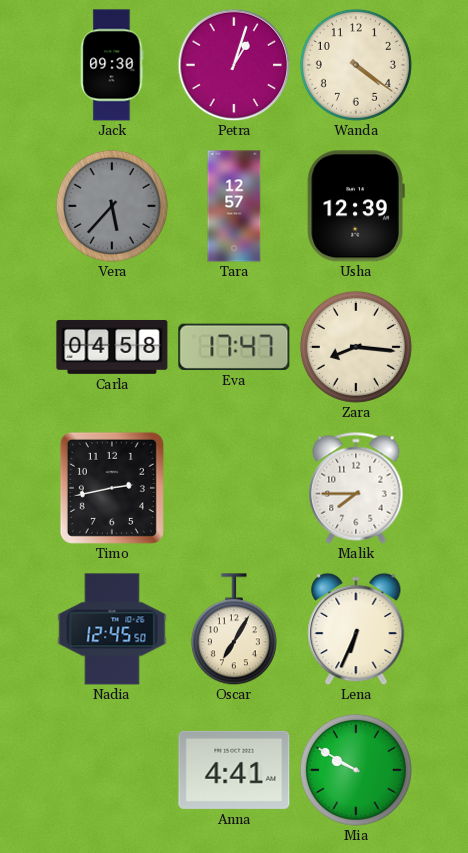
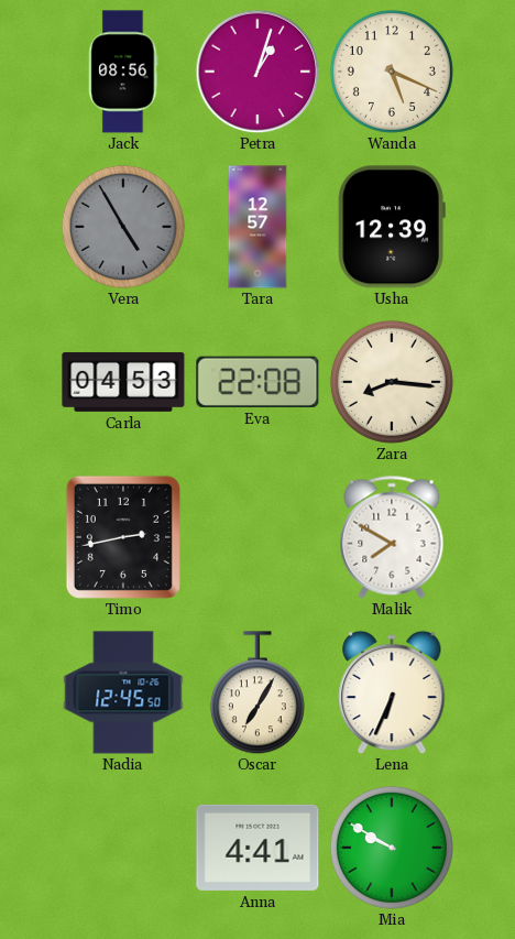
Jack: 09:30 -> 08:56 (123, 72)
Wanda: 4:21 -> 5:19 (392, 72)
Vera: 5:37 -> 4:55 (123, 227)
Carla: 04:58 -> 04:53 (123, 382)
Eva: 17:47 -> 22:08 (257, 382)
Malik: 7:45 -> 7:50 (392, 537)
